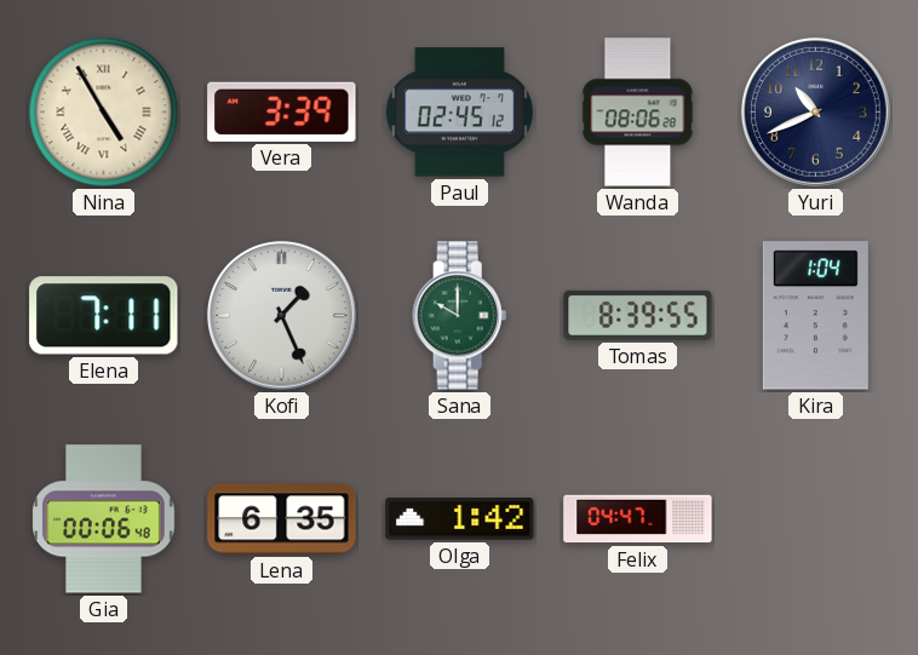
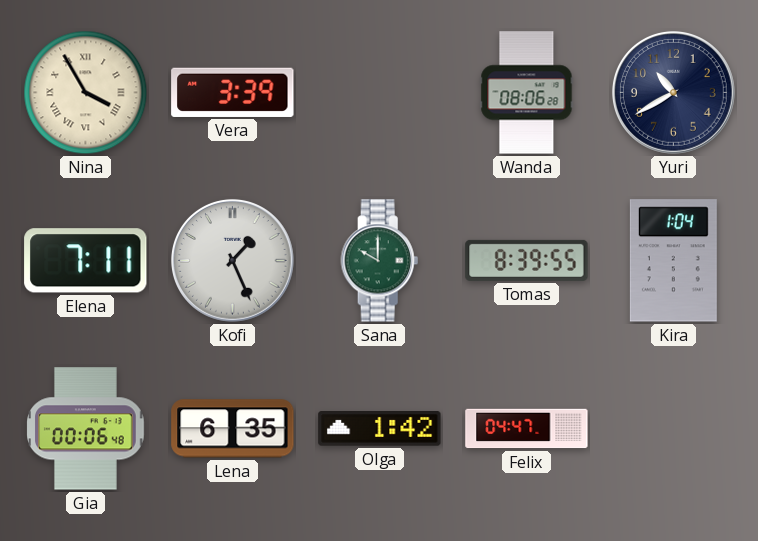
Nina: 4:55 -> 3:55 (86, 93)
Paul: 02:45 -> none (459, 113)
Yuri: 10:41 -> 10:40 (674, 93)
